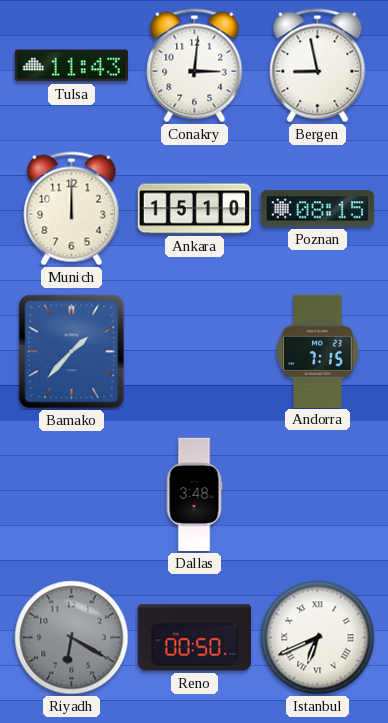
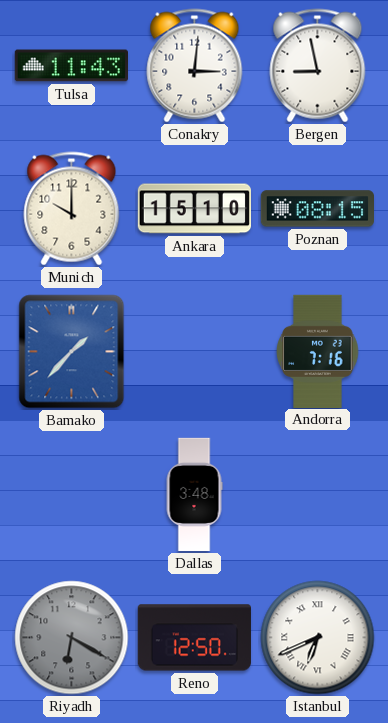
Munich: 12:00 -> 10:00 (72, 209)
Andorra: 7:15 -> 7:16 (318, 351)
Reno: 00:50 -> 12:50 (194, 638)
